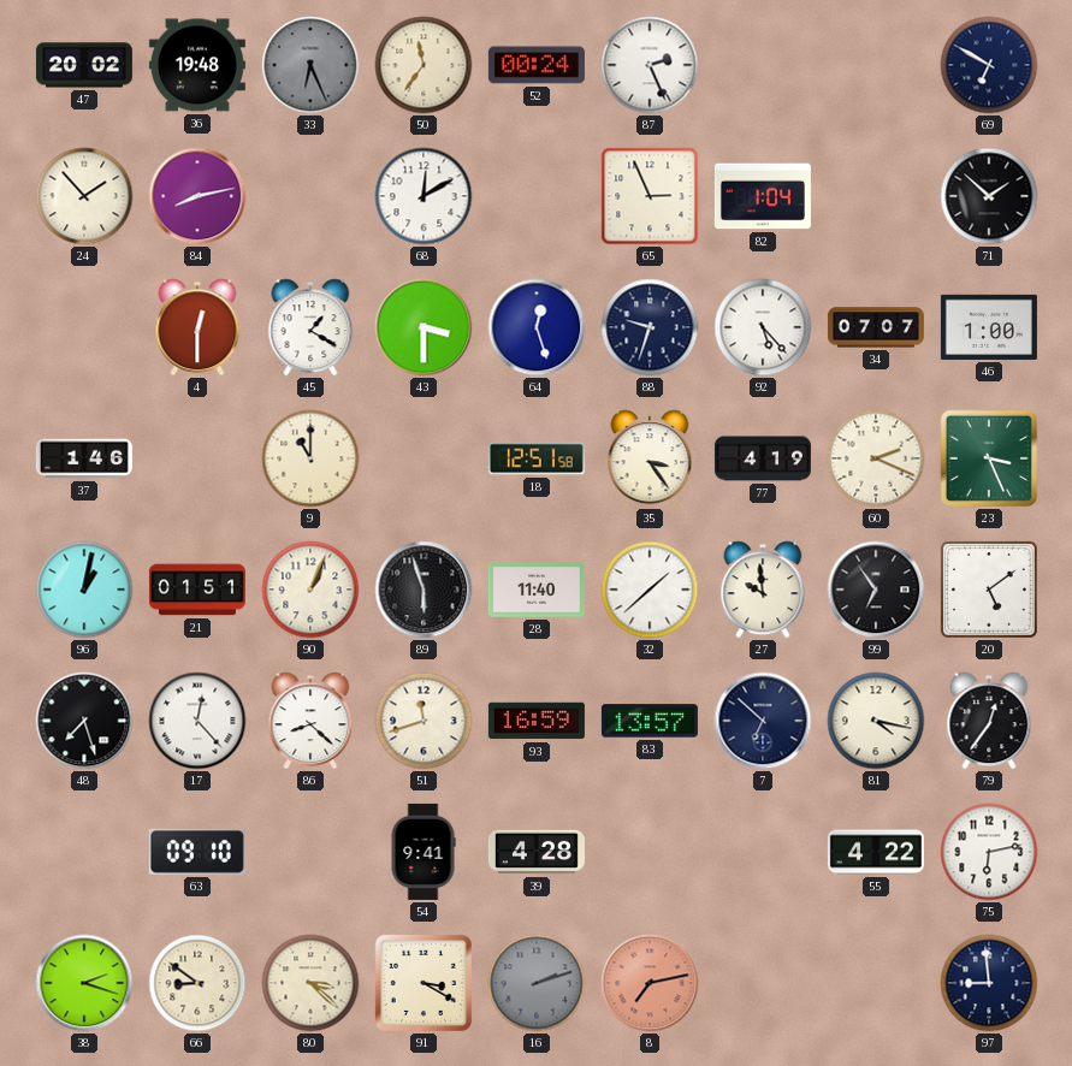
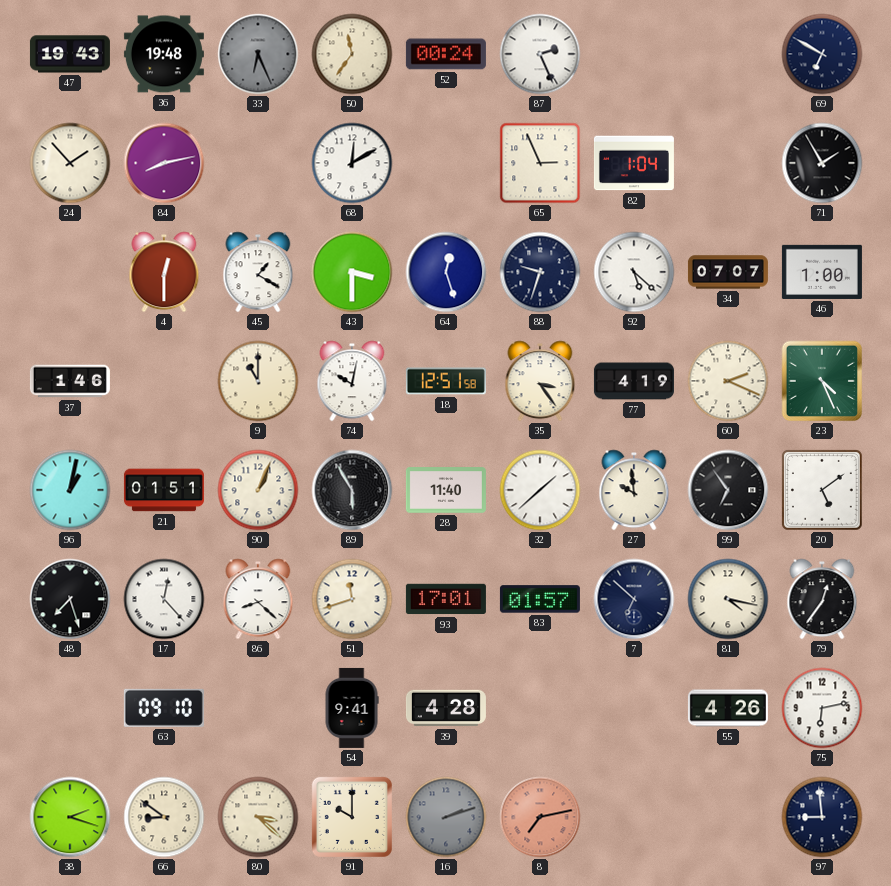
47: 20:02 -> 19:43 (70, 54)
71: 1:52 -> 1:55 (822, 163)
92: 5:23 -> 5:22 (634, 272)
74: none -> 10:02 (352, 381)
23: 3:26 -> 4:26 (822, 381)
89: 5:57 -> 5:55 (352, 490)
93: 16:59 -> 17:01 (446, 599)
83: 13:57 -> 01:57 (540, 599)
55: 4:22 -> 4:26 (728, 708)
91: 3:20 -> 10:00 (352, 817)
